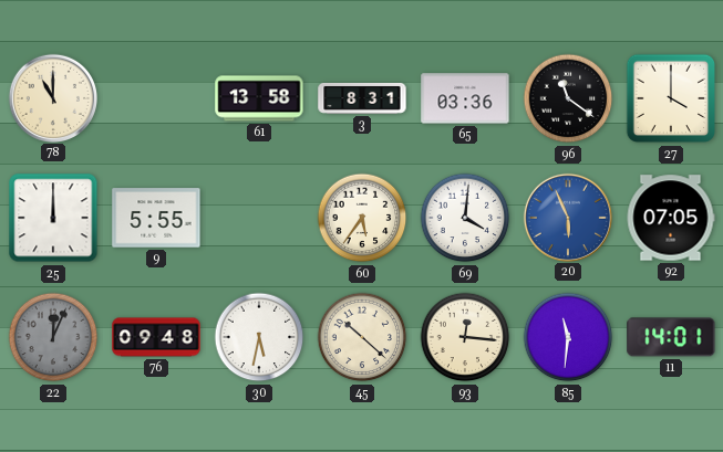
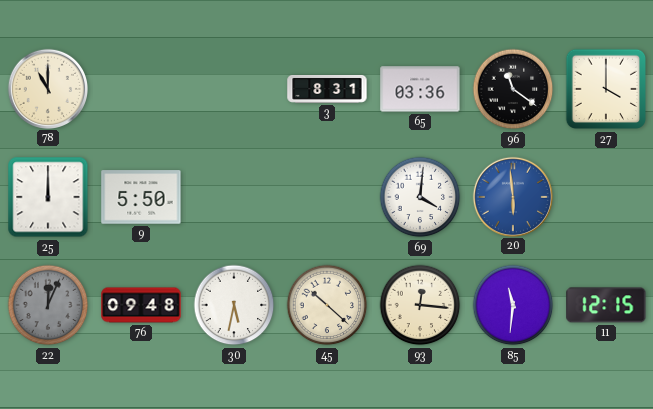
61: 13:58 -> none (259, 98)
9: 5:55 -> 5:50 (141, 197)
60: 5:36 -> none (362, 218)
20: 5:56 -> 5:59 (512, 196)
92: 07:05 -> none (671, 218)
11: 14:01 -> 12:15 (606, 305)
